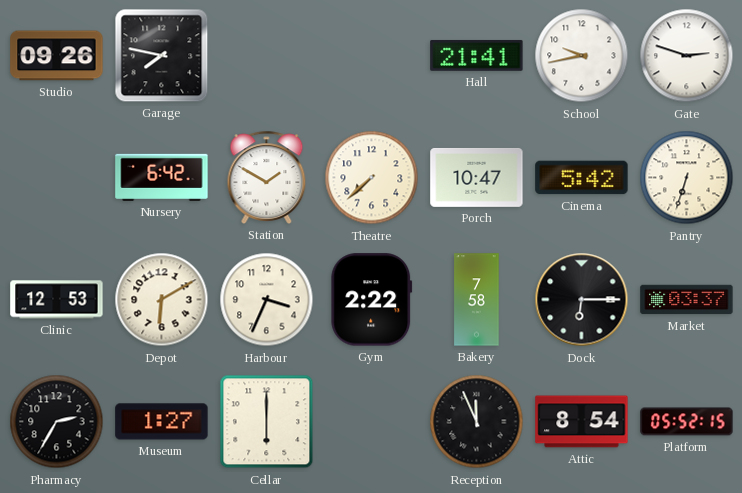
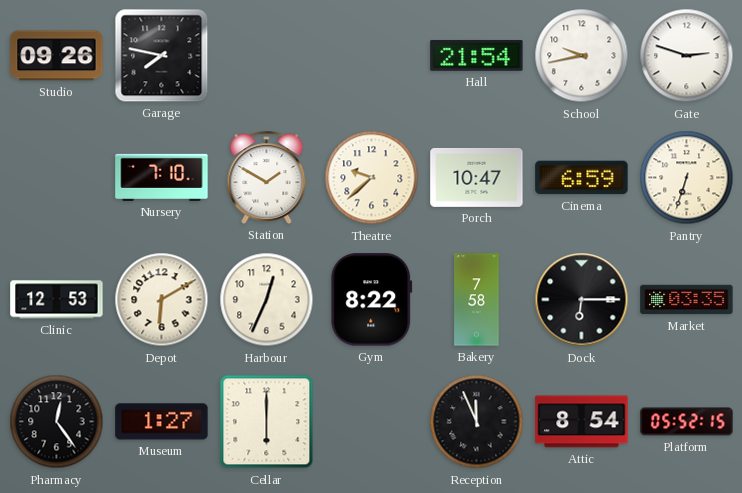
Hall: 21:41 -> 21:54 (477, 55)
Nursery: 6:42 -> 7:10 (162, 177)
Theatre: 7:38 -> 9:38 (372, 178)
Cinema: 5:42 -> 6:59 (582, 178)
Harbour: 3:34 -> 12:34 (267, 300)
Gym: 2:22 -> 8:22 (372, 300)
Market: 03:37 -> 03:35 (687, 300)
Pharmacy: 2:35 -> 12:24 (57, 422)
